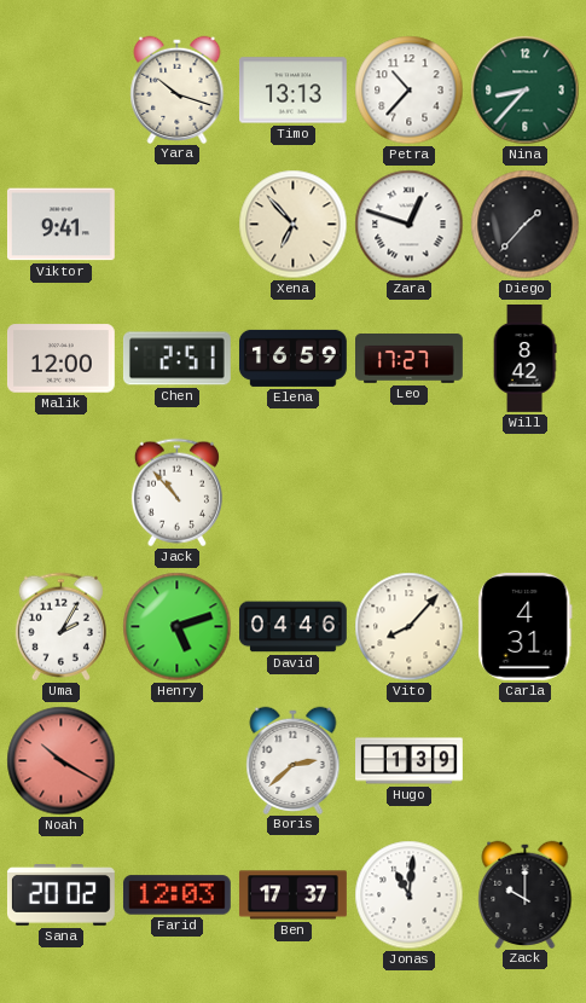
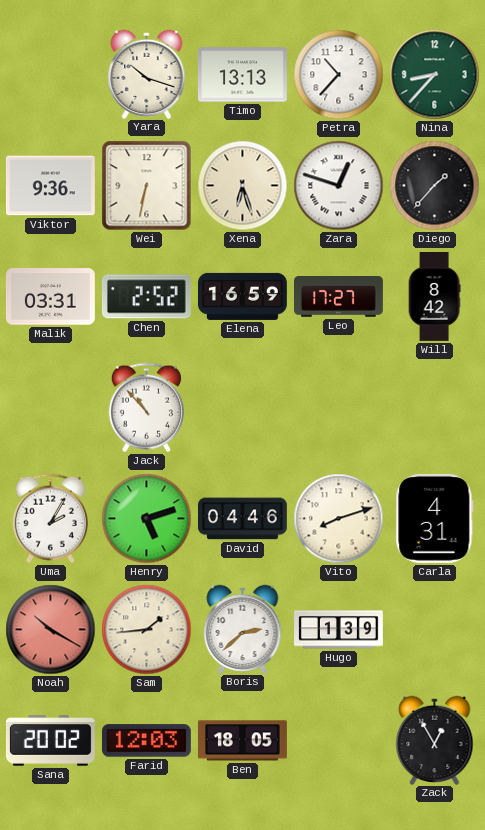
Viktor: 9:41 -> 9:36 (50, 186)
Wei: none -> 6:32 (147, 186)
Xena: 6:53 -> 6:27 (243, 186)
Malik: 12:00 -> 03:31 (50, 297)
Chen: 2:51 -> 2:52 (146, 297)
Vito: 8:07 -> 8:12 (339, 519)
Sam: none -> 1:44 (147, 630)
Ben: 17:37 -> 18:05 (243, 741)
Jonas: 11:01 -> none (410, 895)
Zack: 10:00 -> 12:55 (435, 740)
